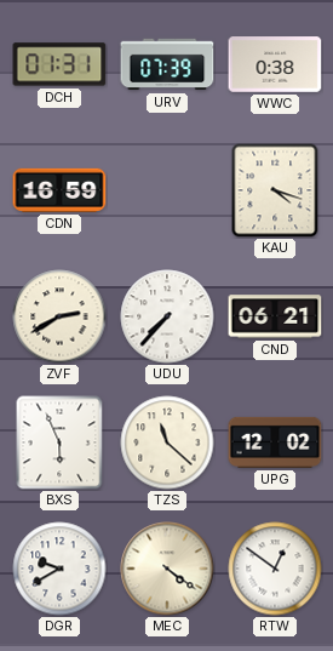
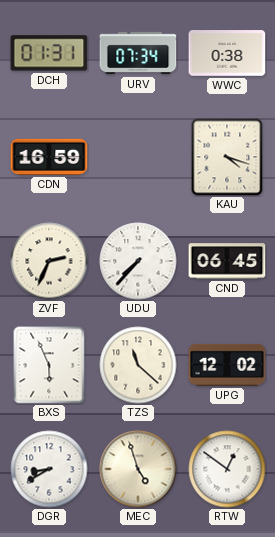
URV: 07:39 -> 07:34 (138, 53)
ZVF: 2:40 -> 2:34 (49, 261)
CND: 06:21 -> 06:45 (227, 261)
DGR: 9:40 -> 8:40 (49, 469)
MEC: 4:21 -> 4:57 (138, 469)
